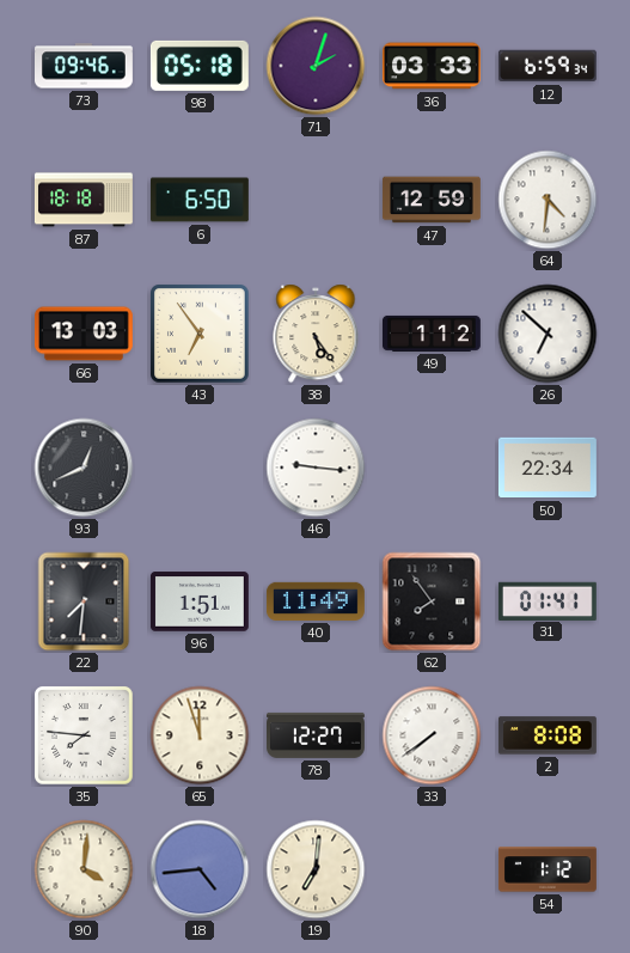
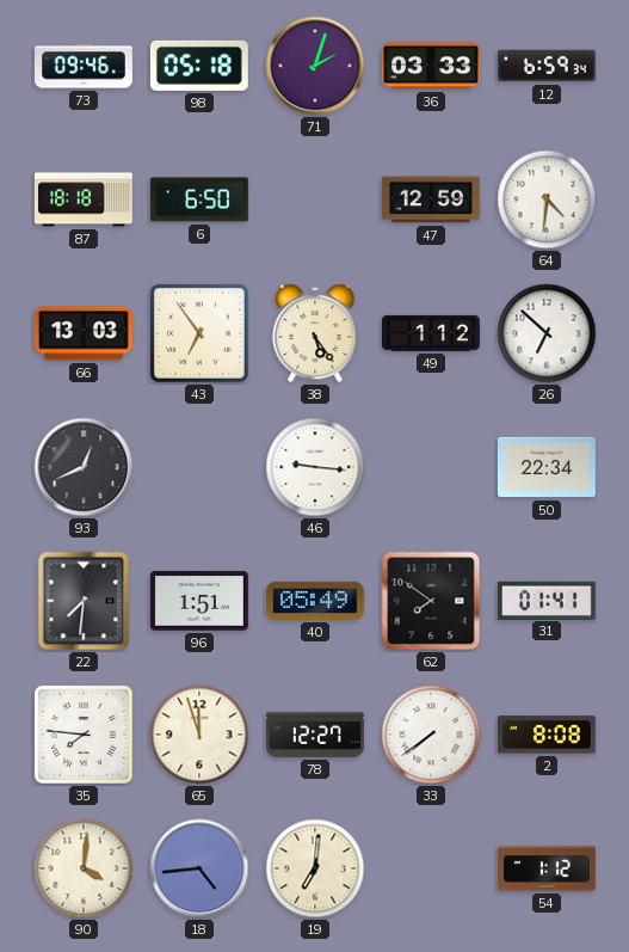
40: 11:49 -> 05:49 (315, 601)
62: 7:54 -> 7:51 (431, 601)
